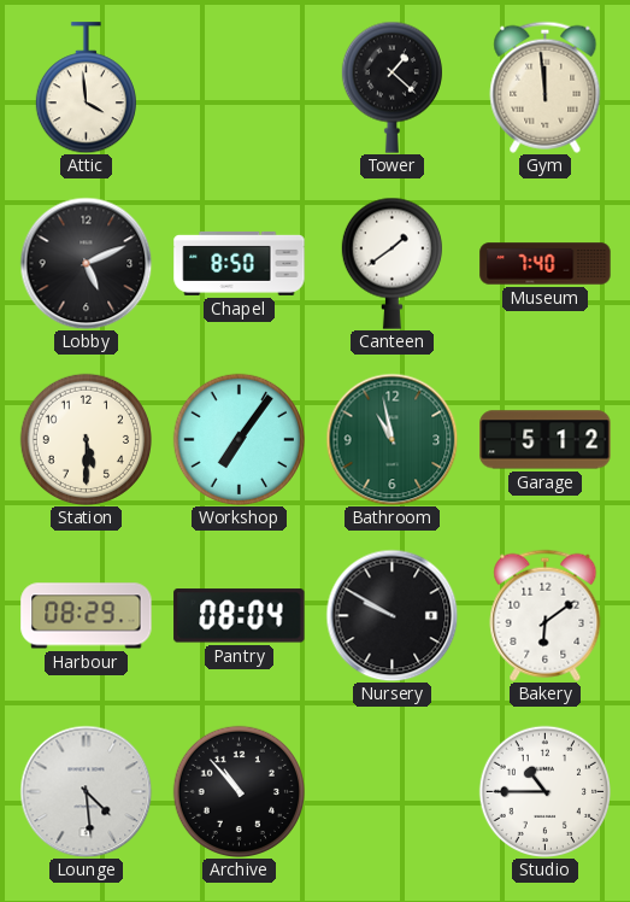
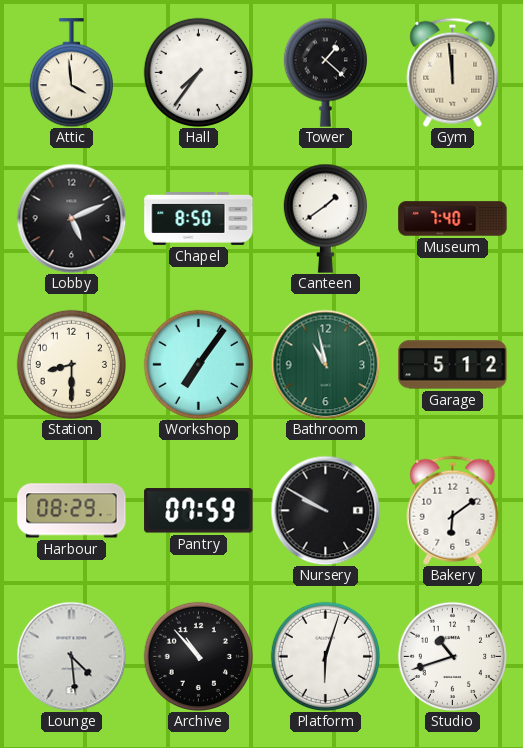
Hall: none -> 7:36 (198, 72)
Station: 5:30 -> 8:30 (71, 364)
Pantry: 08:04 -> 07:59 (199, 511)
Platform: none -> 6:03 (325, 656)
Studio: 10:45 -> 10:42 (452, 656)
